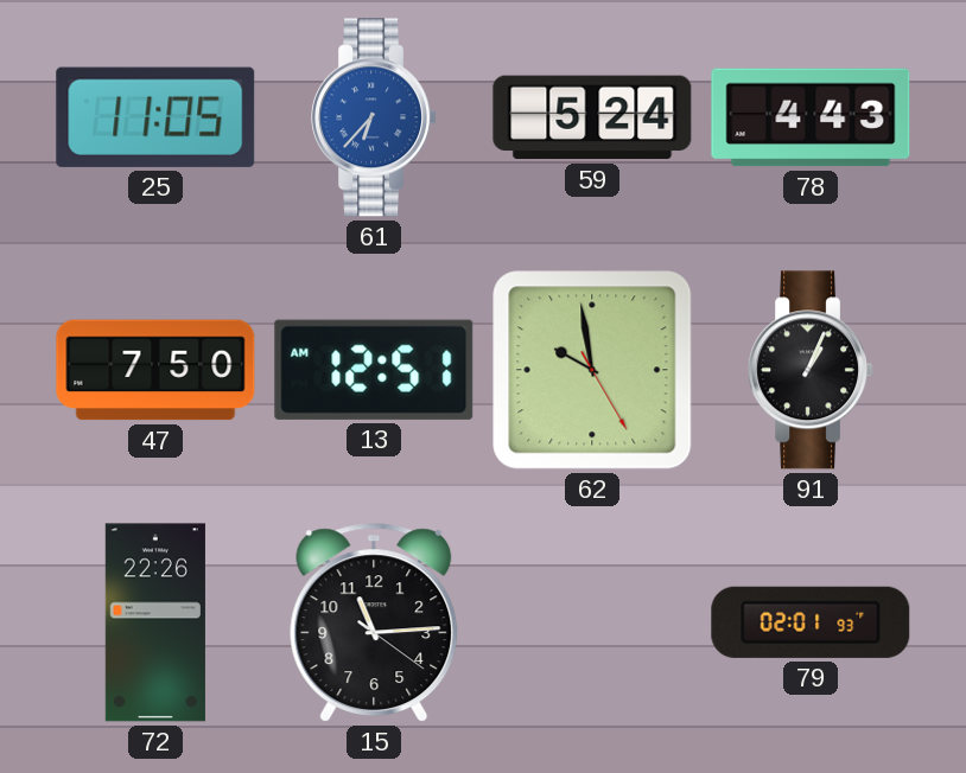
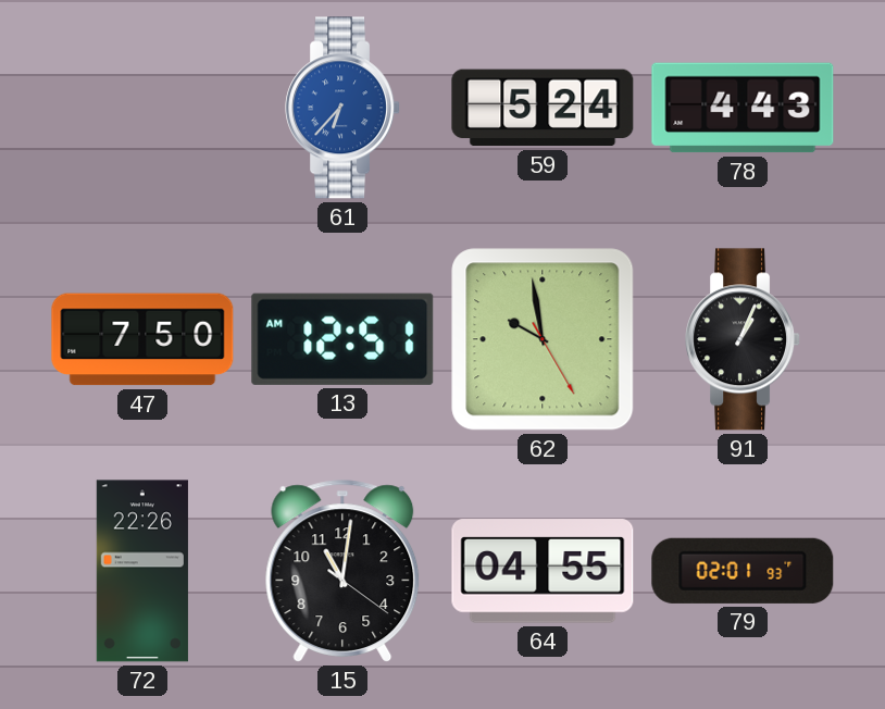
25: 11:05 -> none (155, 117)
15: 11:14 -> 11:01 (342, 571)
64: none -> 04:55 (543, 571)
